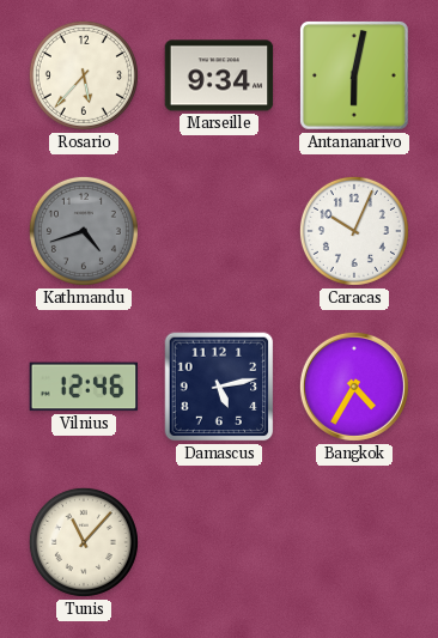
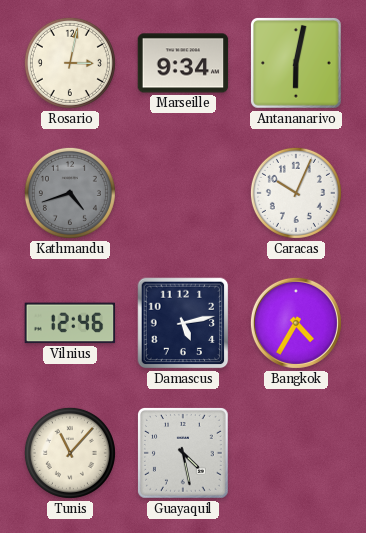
Rosario: 5:37 -> 3:02 (70, 63)
Guayaquil: none -> 4:28 (184, 454)
